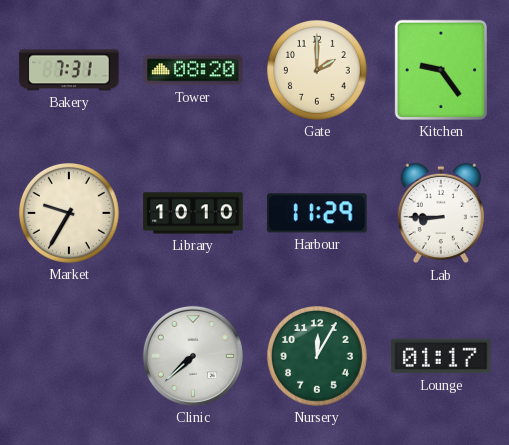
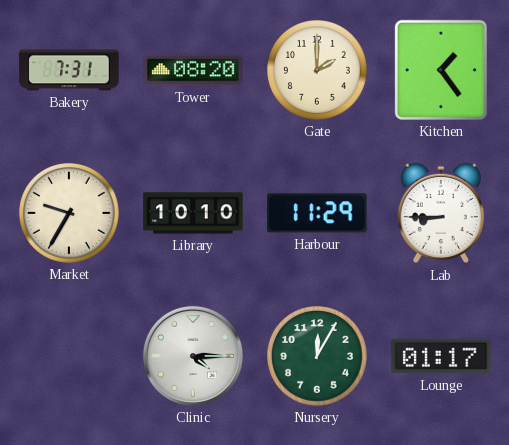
Kitchen: 9:24 -> 1:24 (441, 70)
Clinic: 7:38 -> 4:15 (193, 356)
